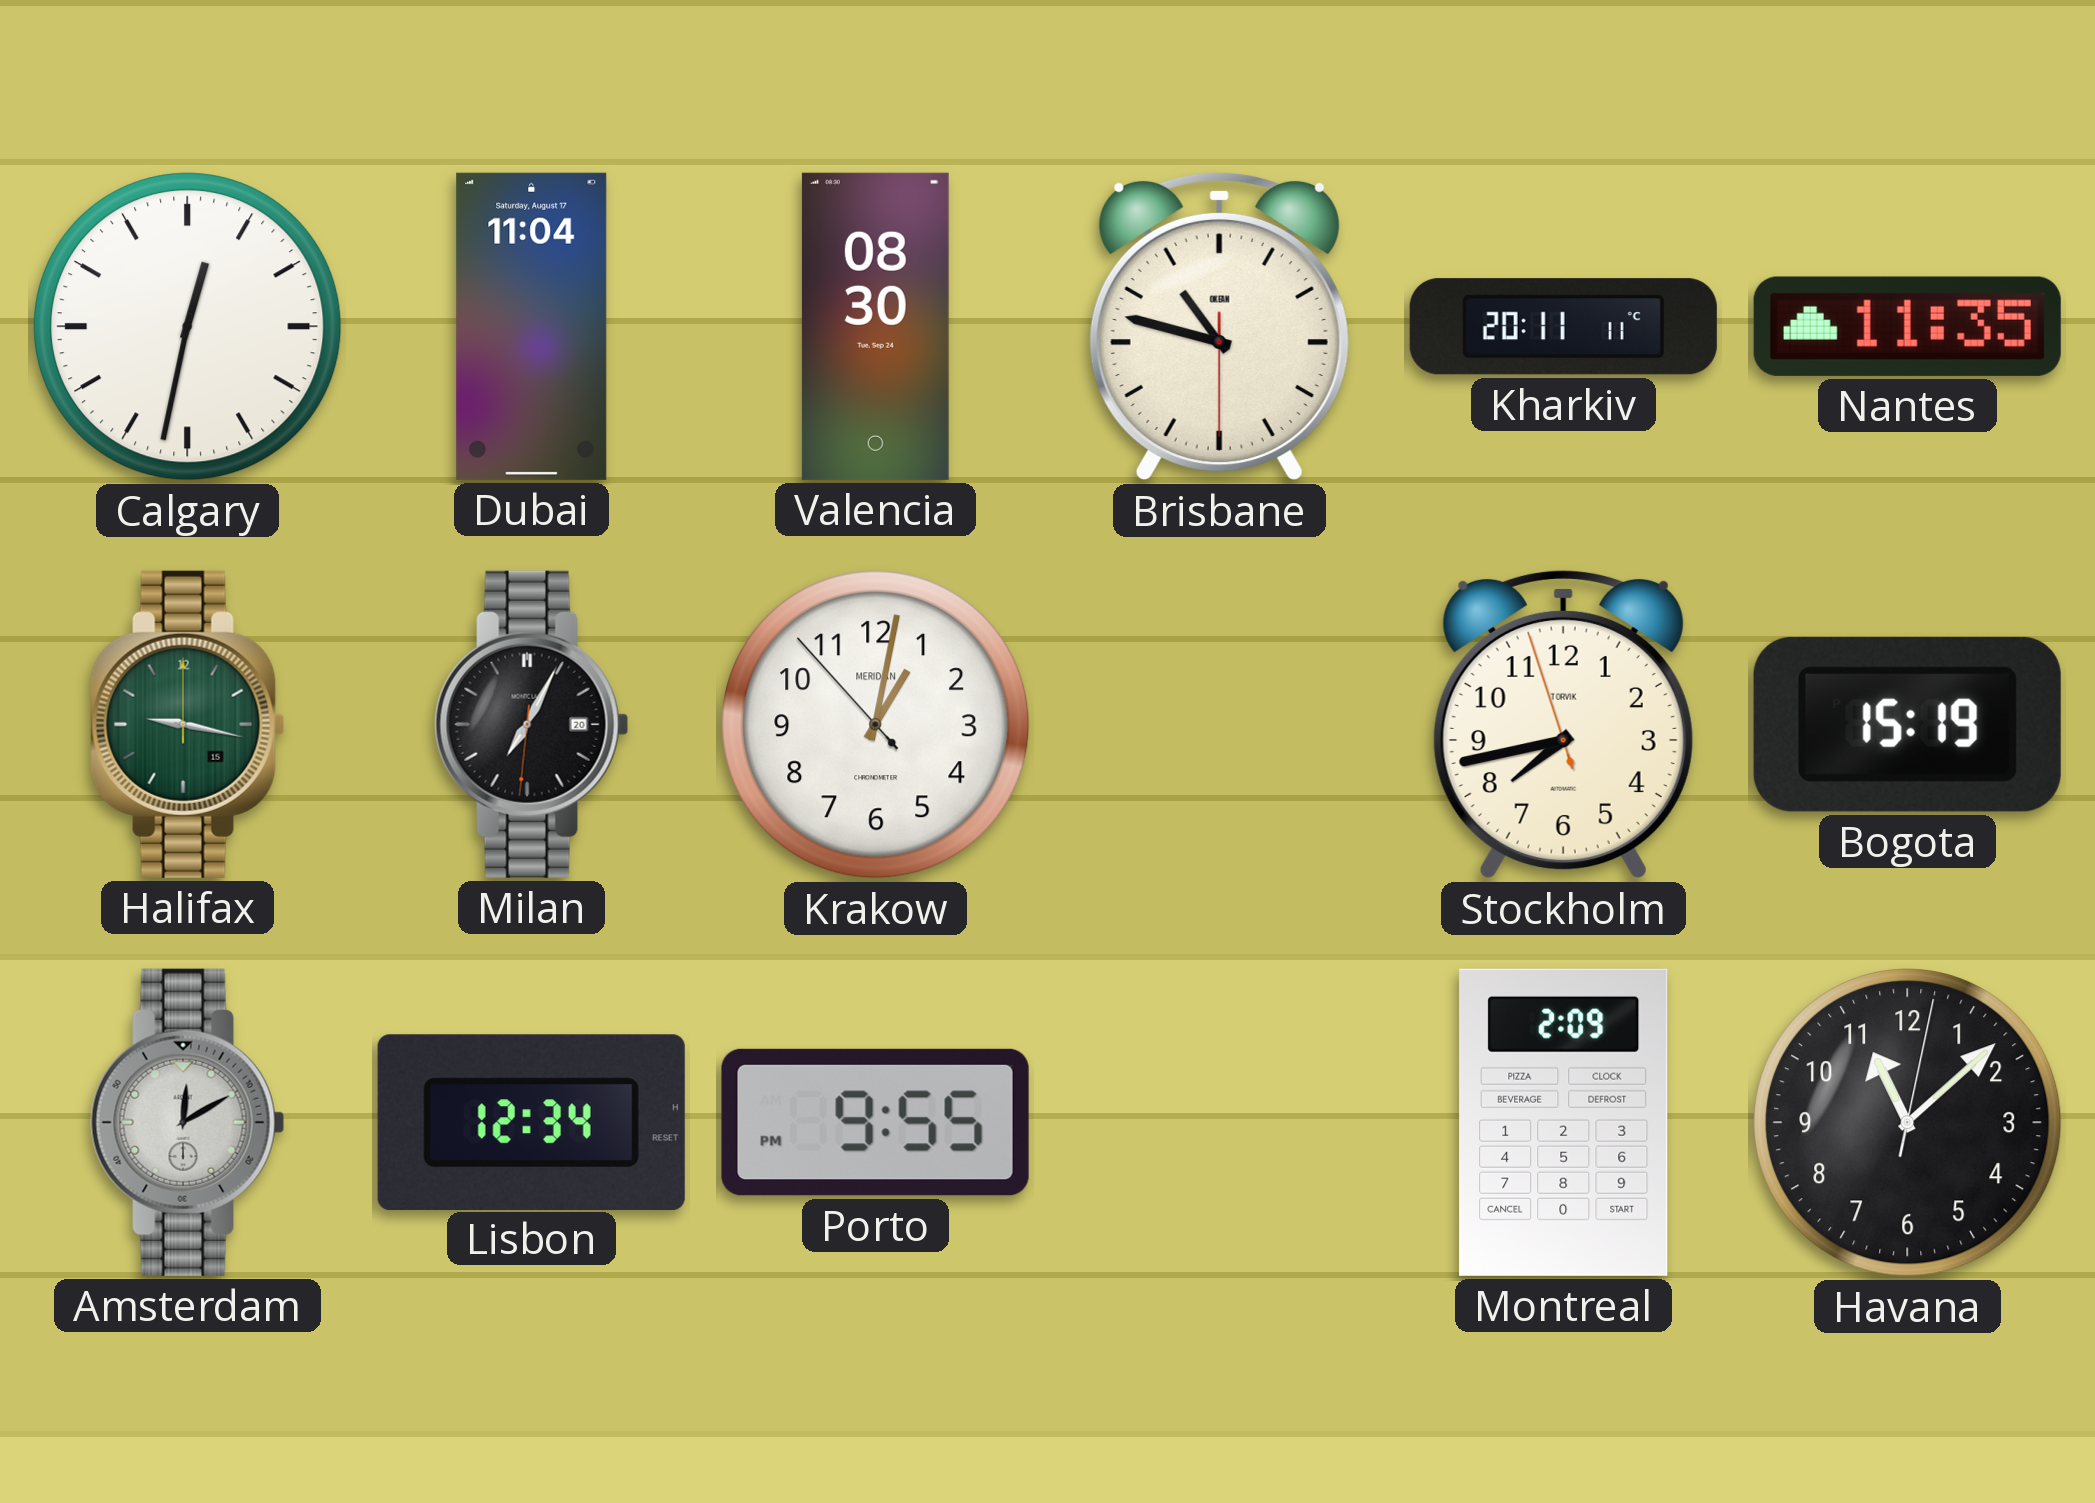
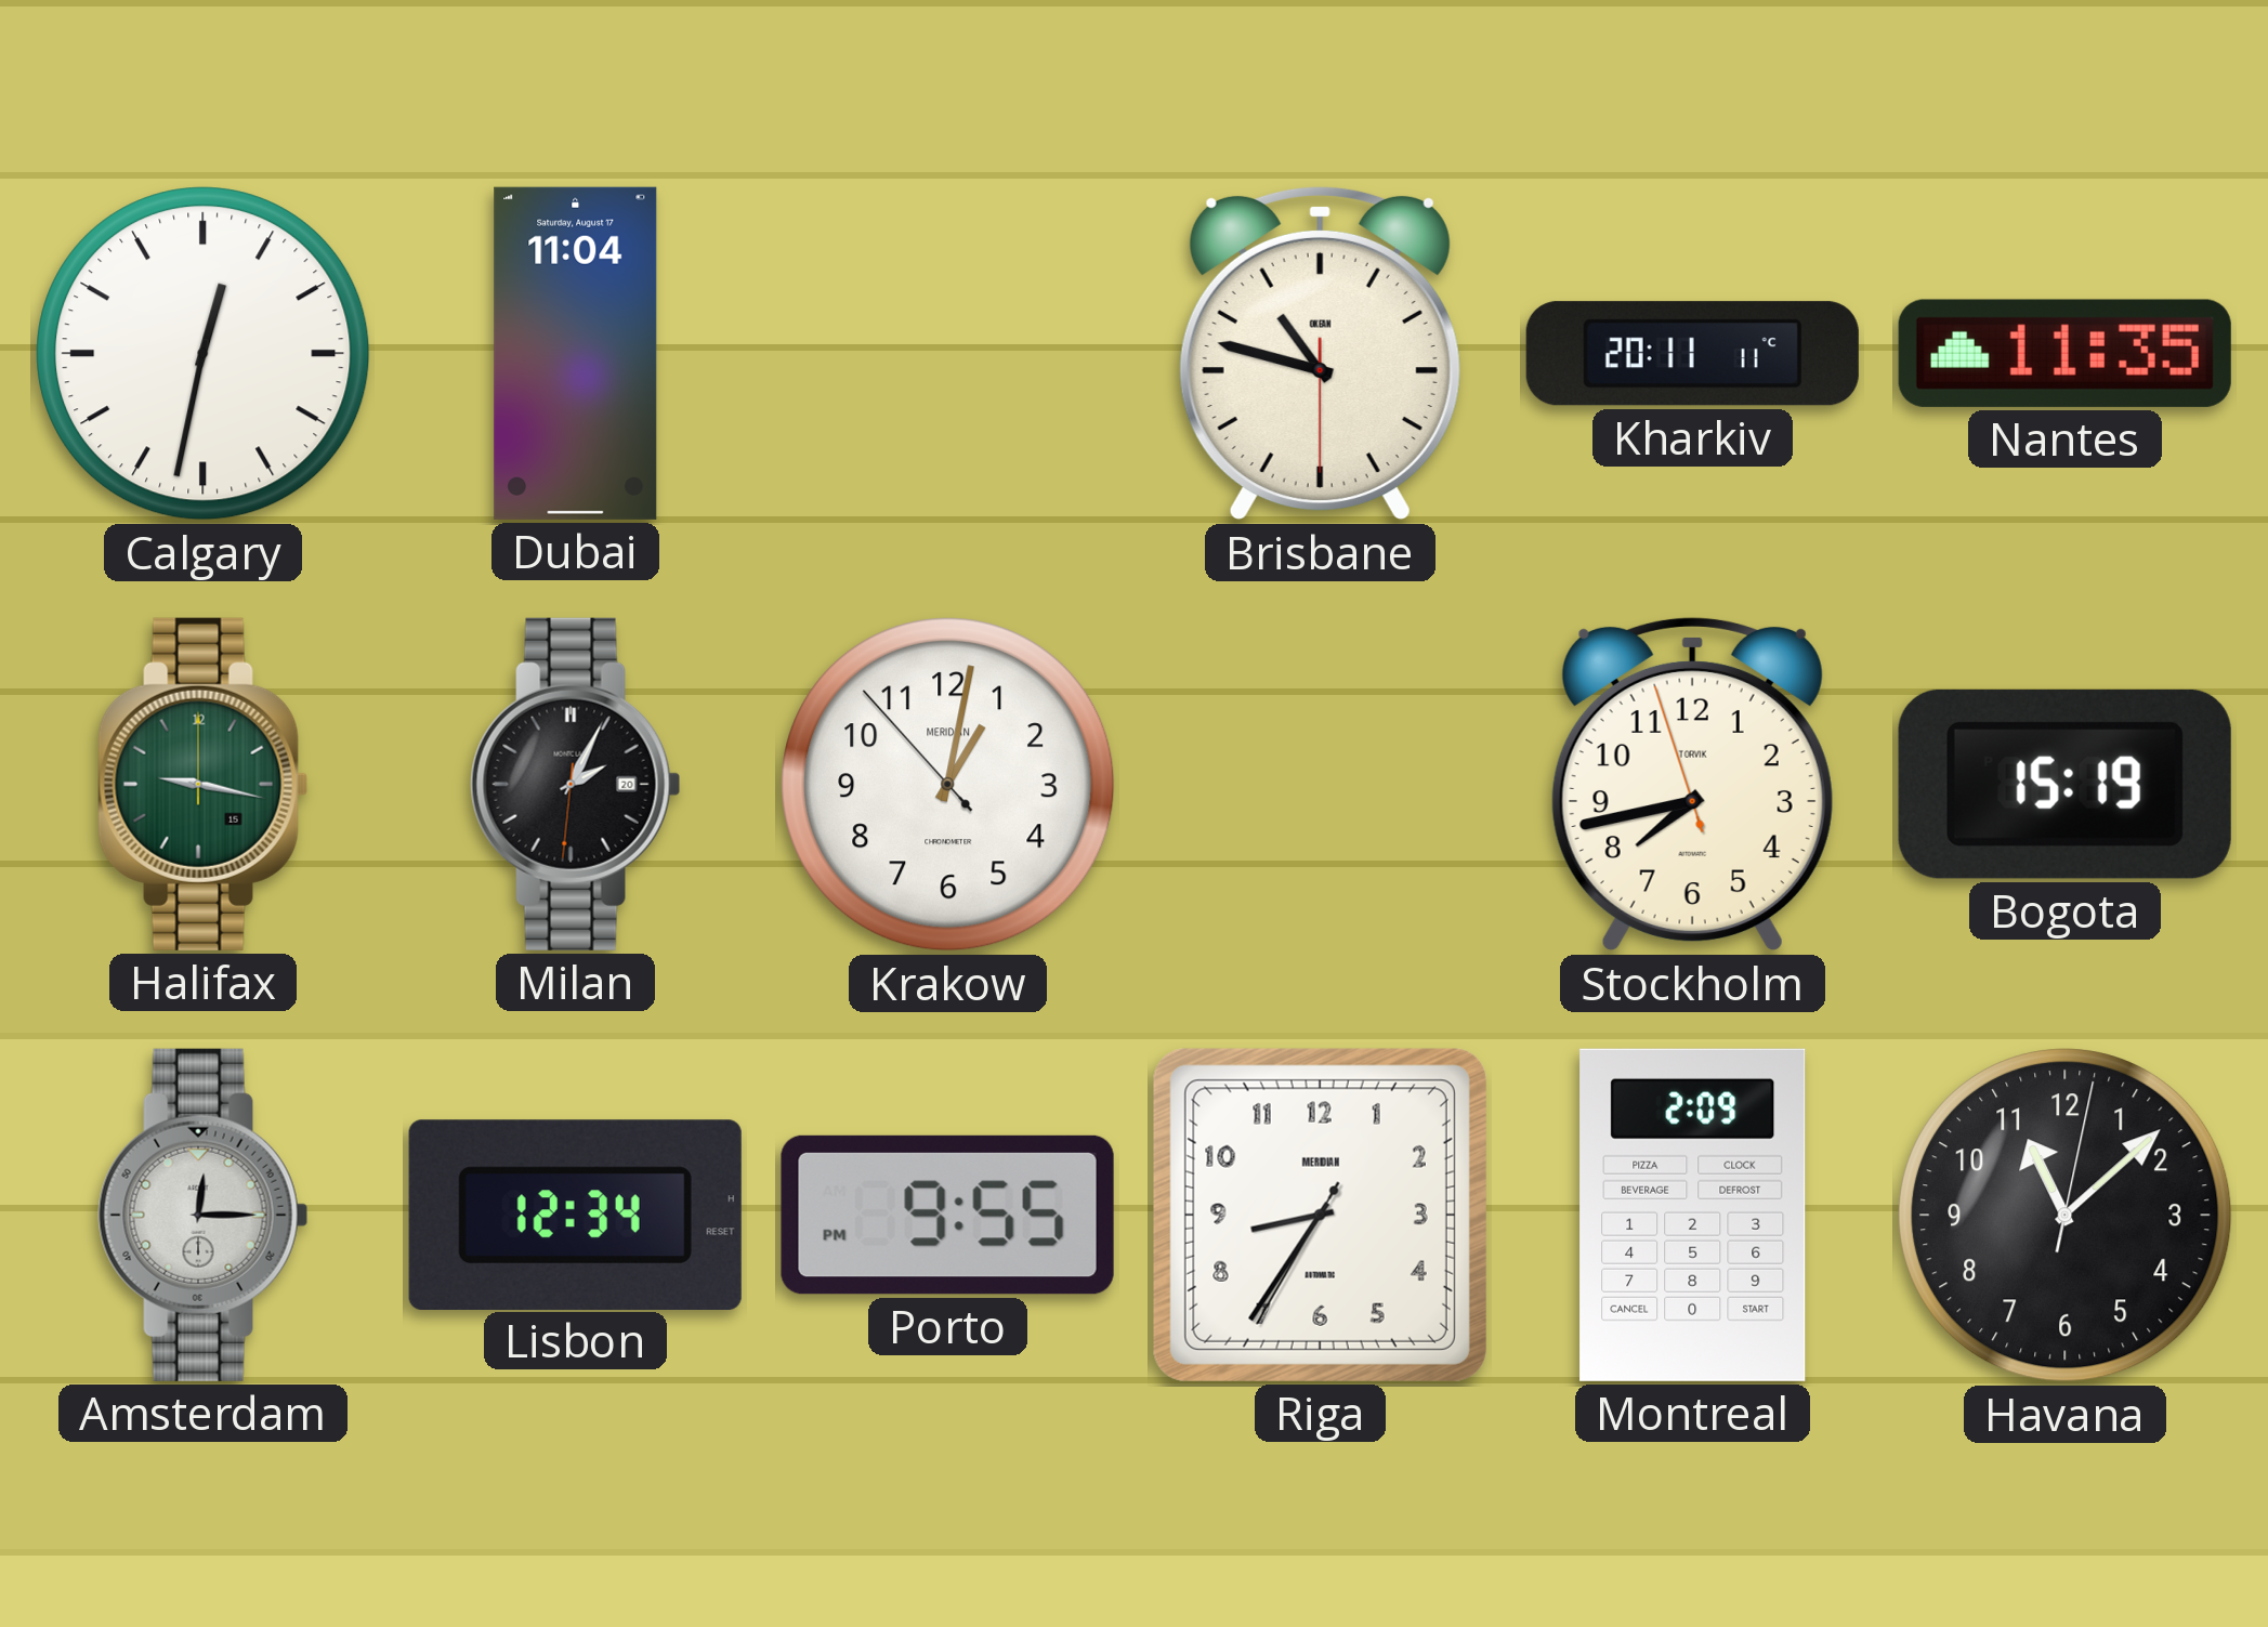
Valencia: 08:30 -> none (875, 326)
Milan: 7:04 -> 2:04 (576, 784)
Amsterdam: 12:10 -> 12:15 (204, 1215)
Riga: none -> 8:35 (1320, 1215)
